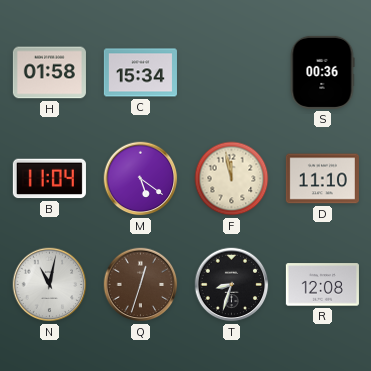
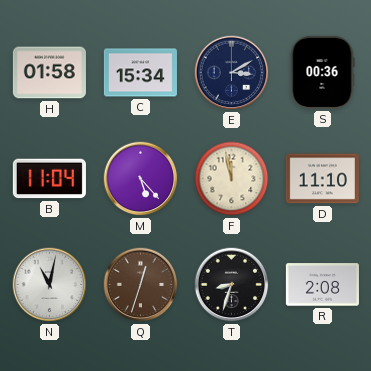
E: none -> 3:10 (232, 73)
M: 5:21 -> 5:23 (141, 179)
R: 12:08 -> 2:08 (322, 285)
